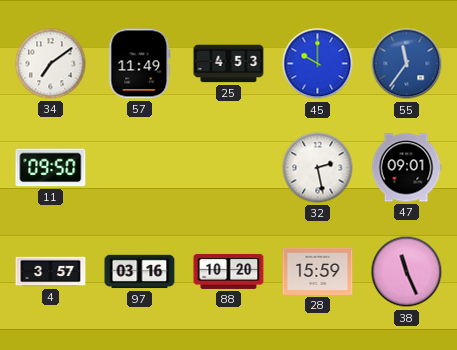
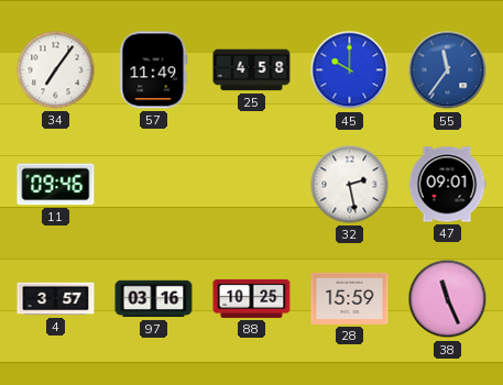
34: 7:09 -> 7:06 (56, 70)
25: 4:53 -> 4:58 (252, 70)
11: 09:50 -> 09:46 (56, 185)
88: 10:20 -> 10:25 (252, 298)
